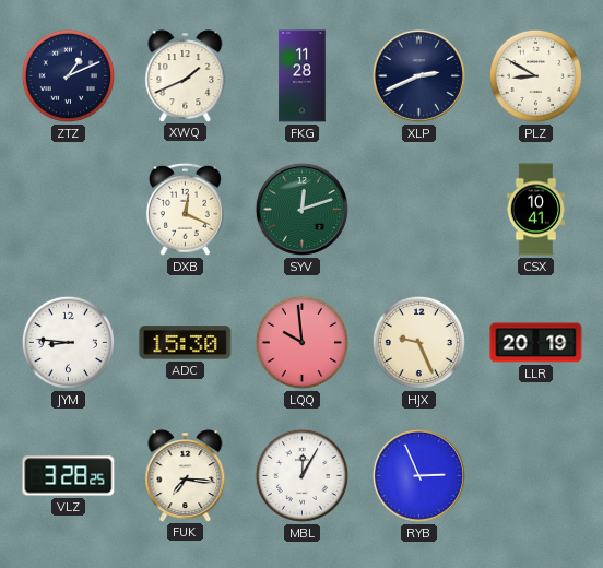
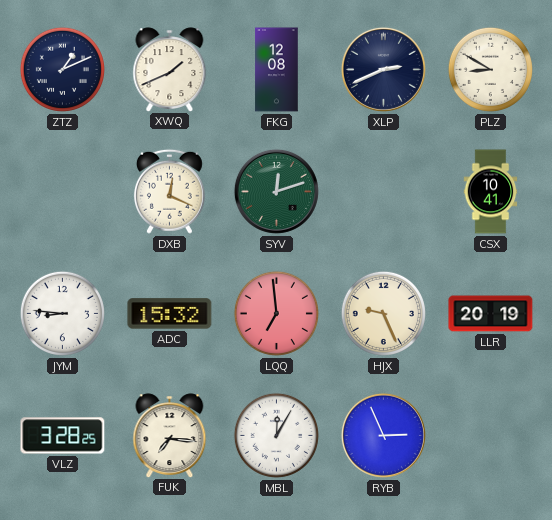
FKG: 11:28 -> 12:08 (277, 70)
ADC: 15:30 -> 15:32 (170, 314)
LQQ: 9:59 -> 6:59 (276, 313)
